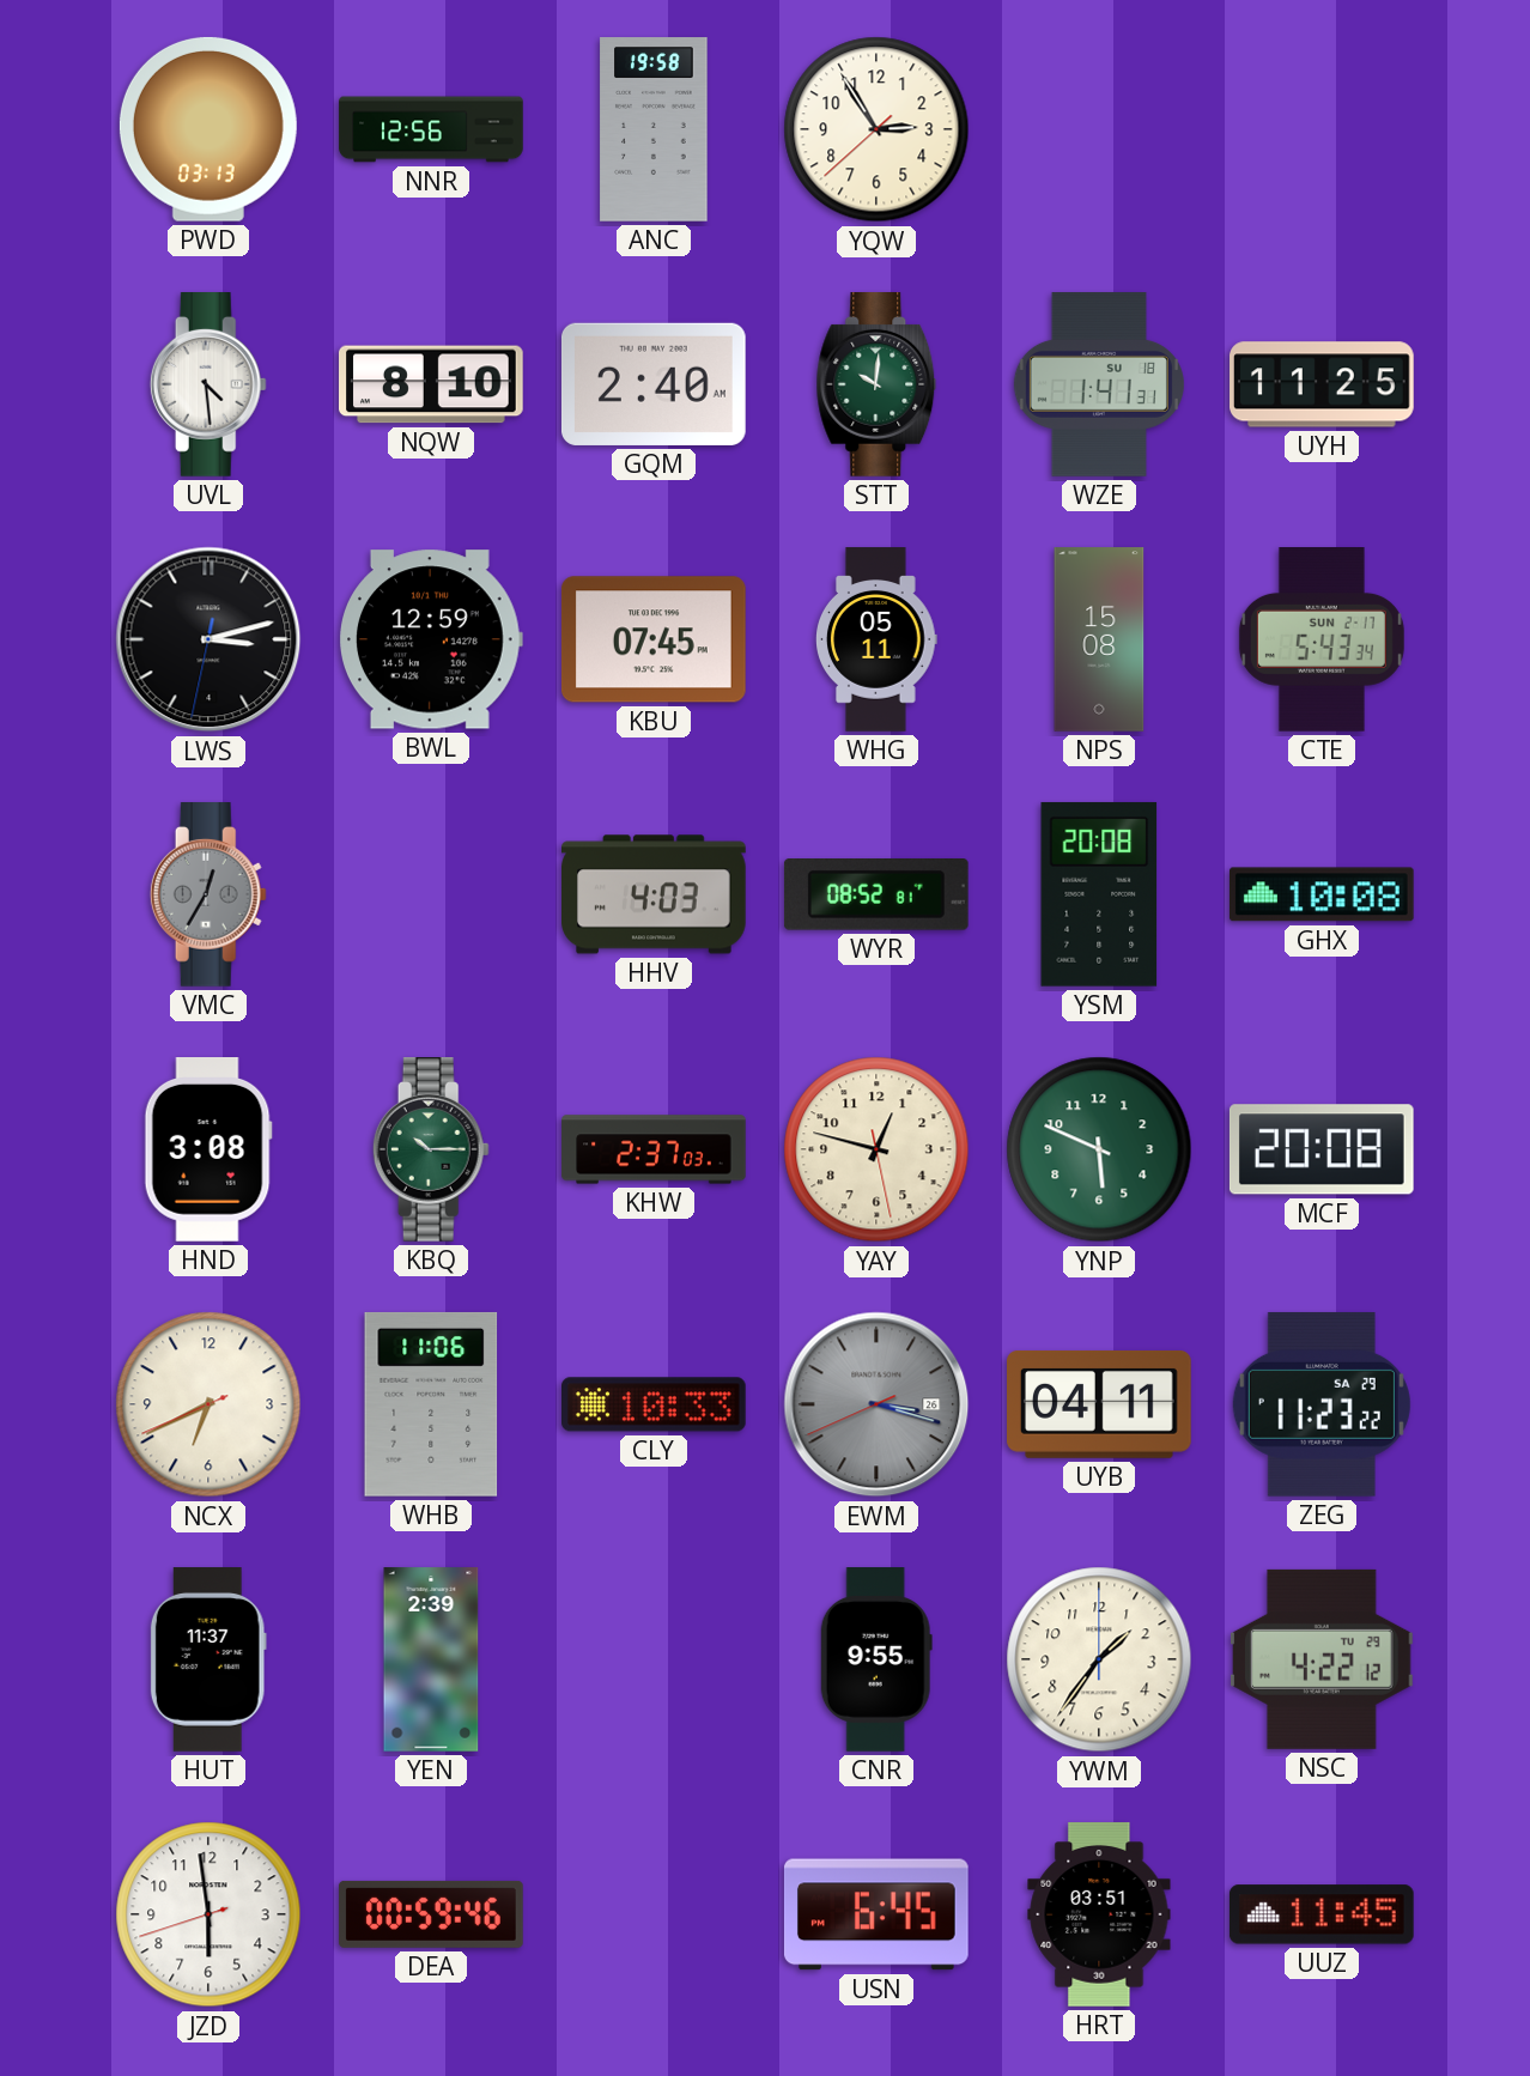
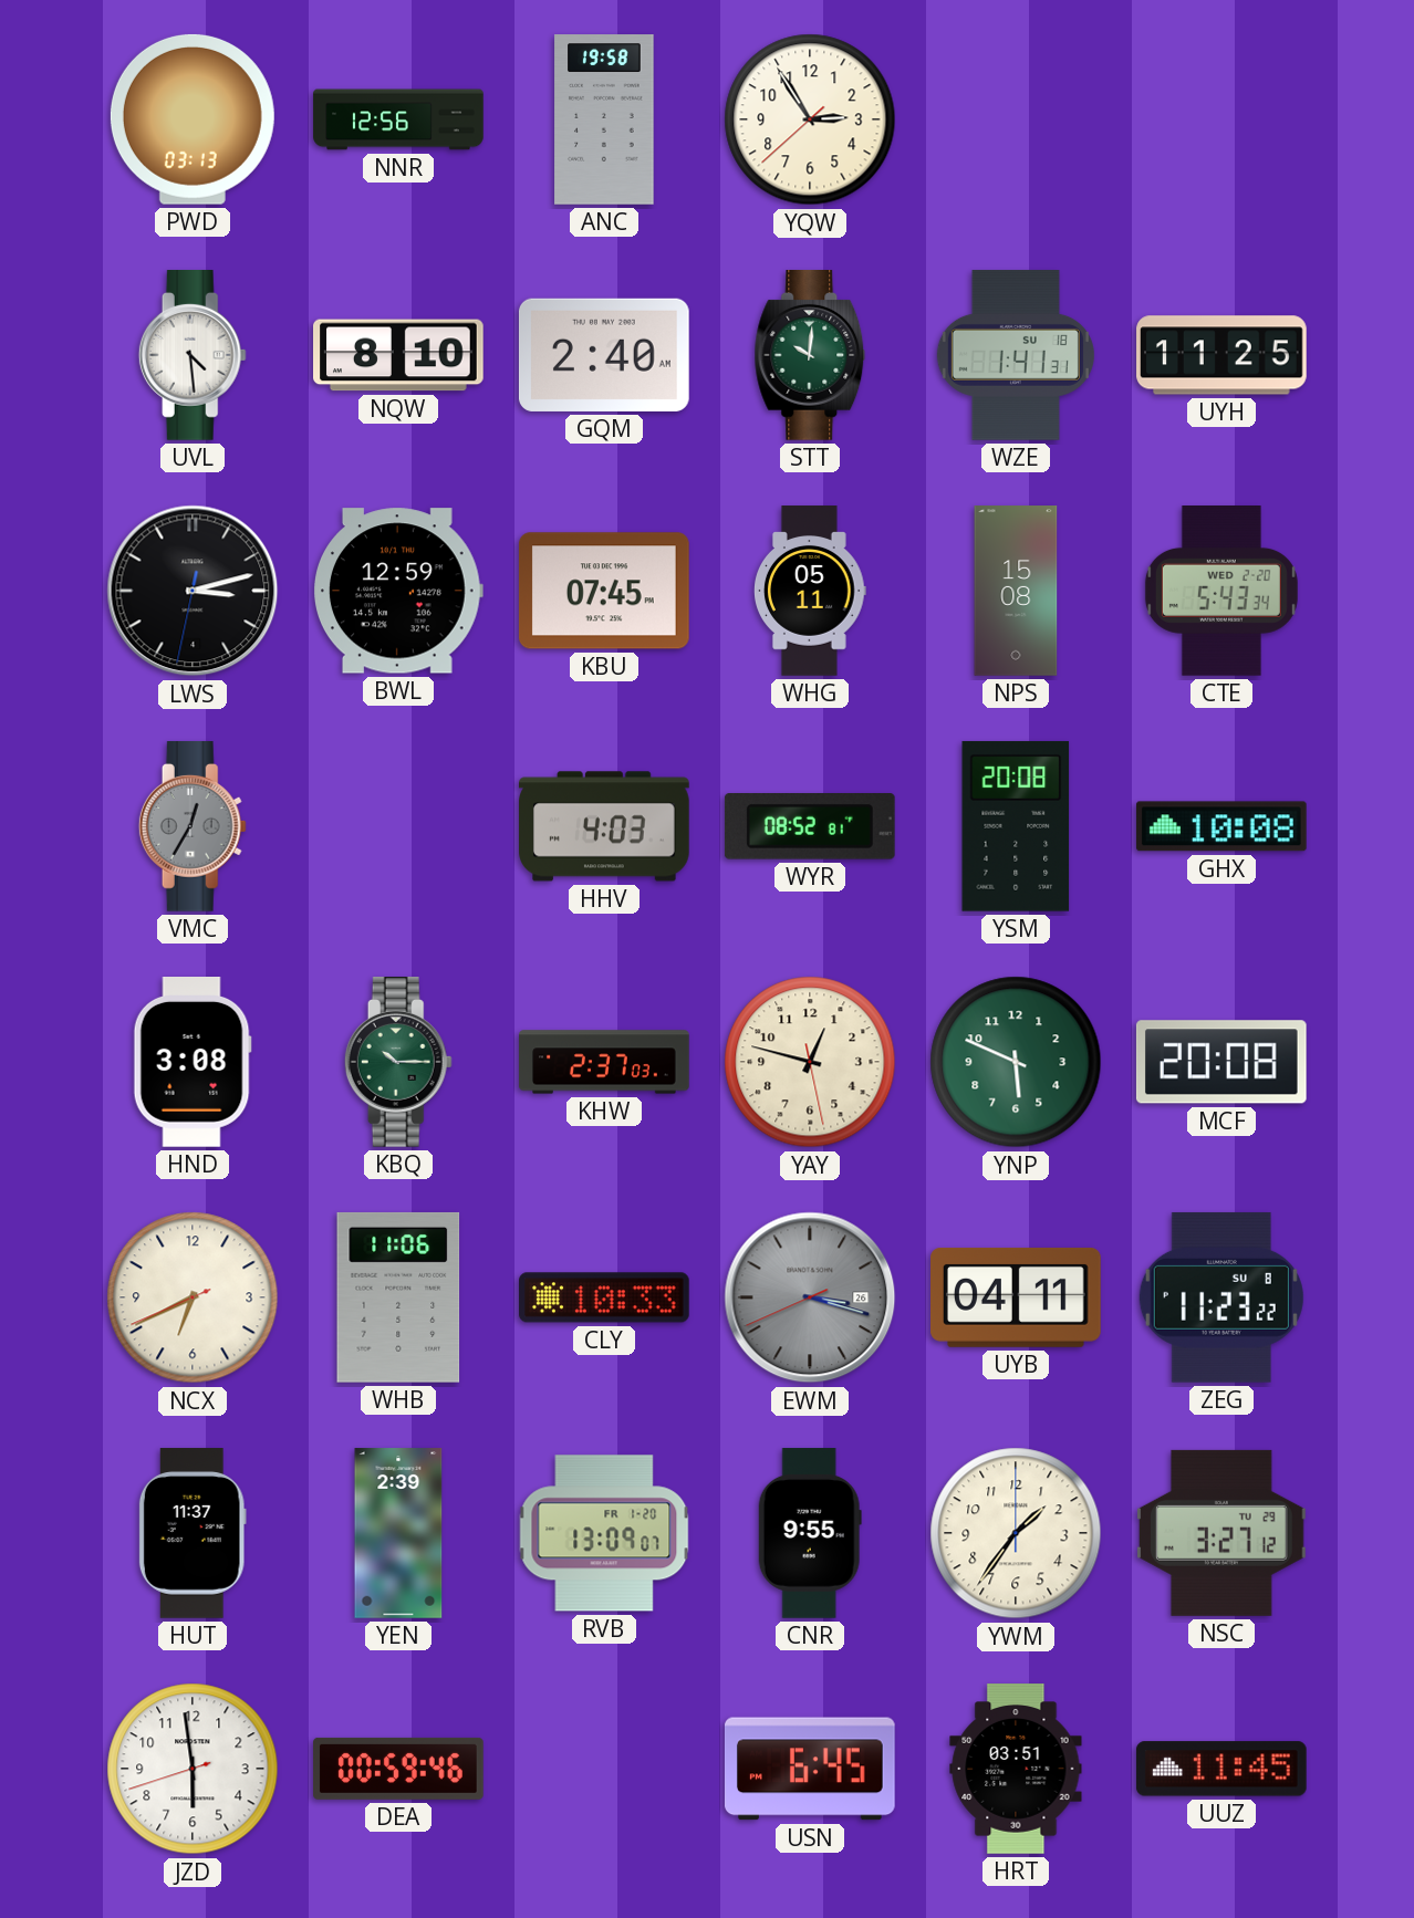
CTE date: SUN 2-17 -> WED 2-20 (1221, 592)
ZEG date: SA 29 -> SU 8 (1221, 1297)
RVB: none -> 13:09 (604, 1533)
NSC: 4:22 -> 3:27 (1223, 1533)
